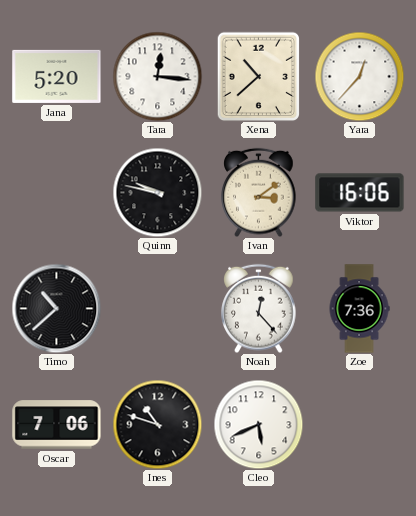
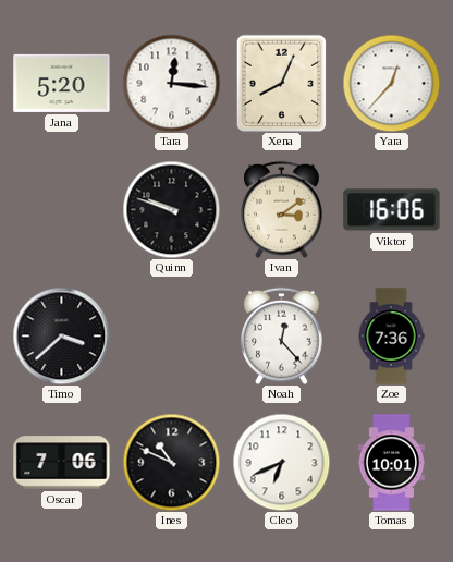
Xena: 10:38 -> 8:04 (281, 83)
Quinn: 9:47 -> 9:48 (171, 209)
Timo: 10:38 -> 3:38 (61, 335)
Ines: 10:48 -> 10:49 (171, 462)
Cleo: 5:41 -> 6:41 (281, 462)
Tomas: none -> 10:01 (391, 463)
